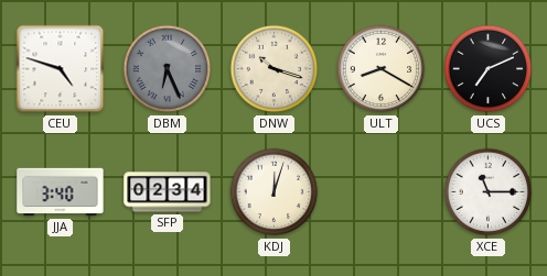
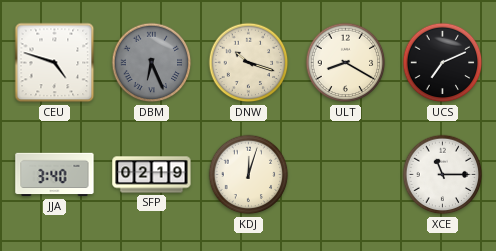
SFP: 02:34 -> 02:19 (152, 175)
